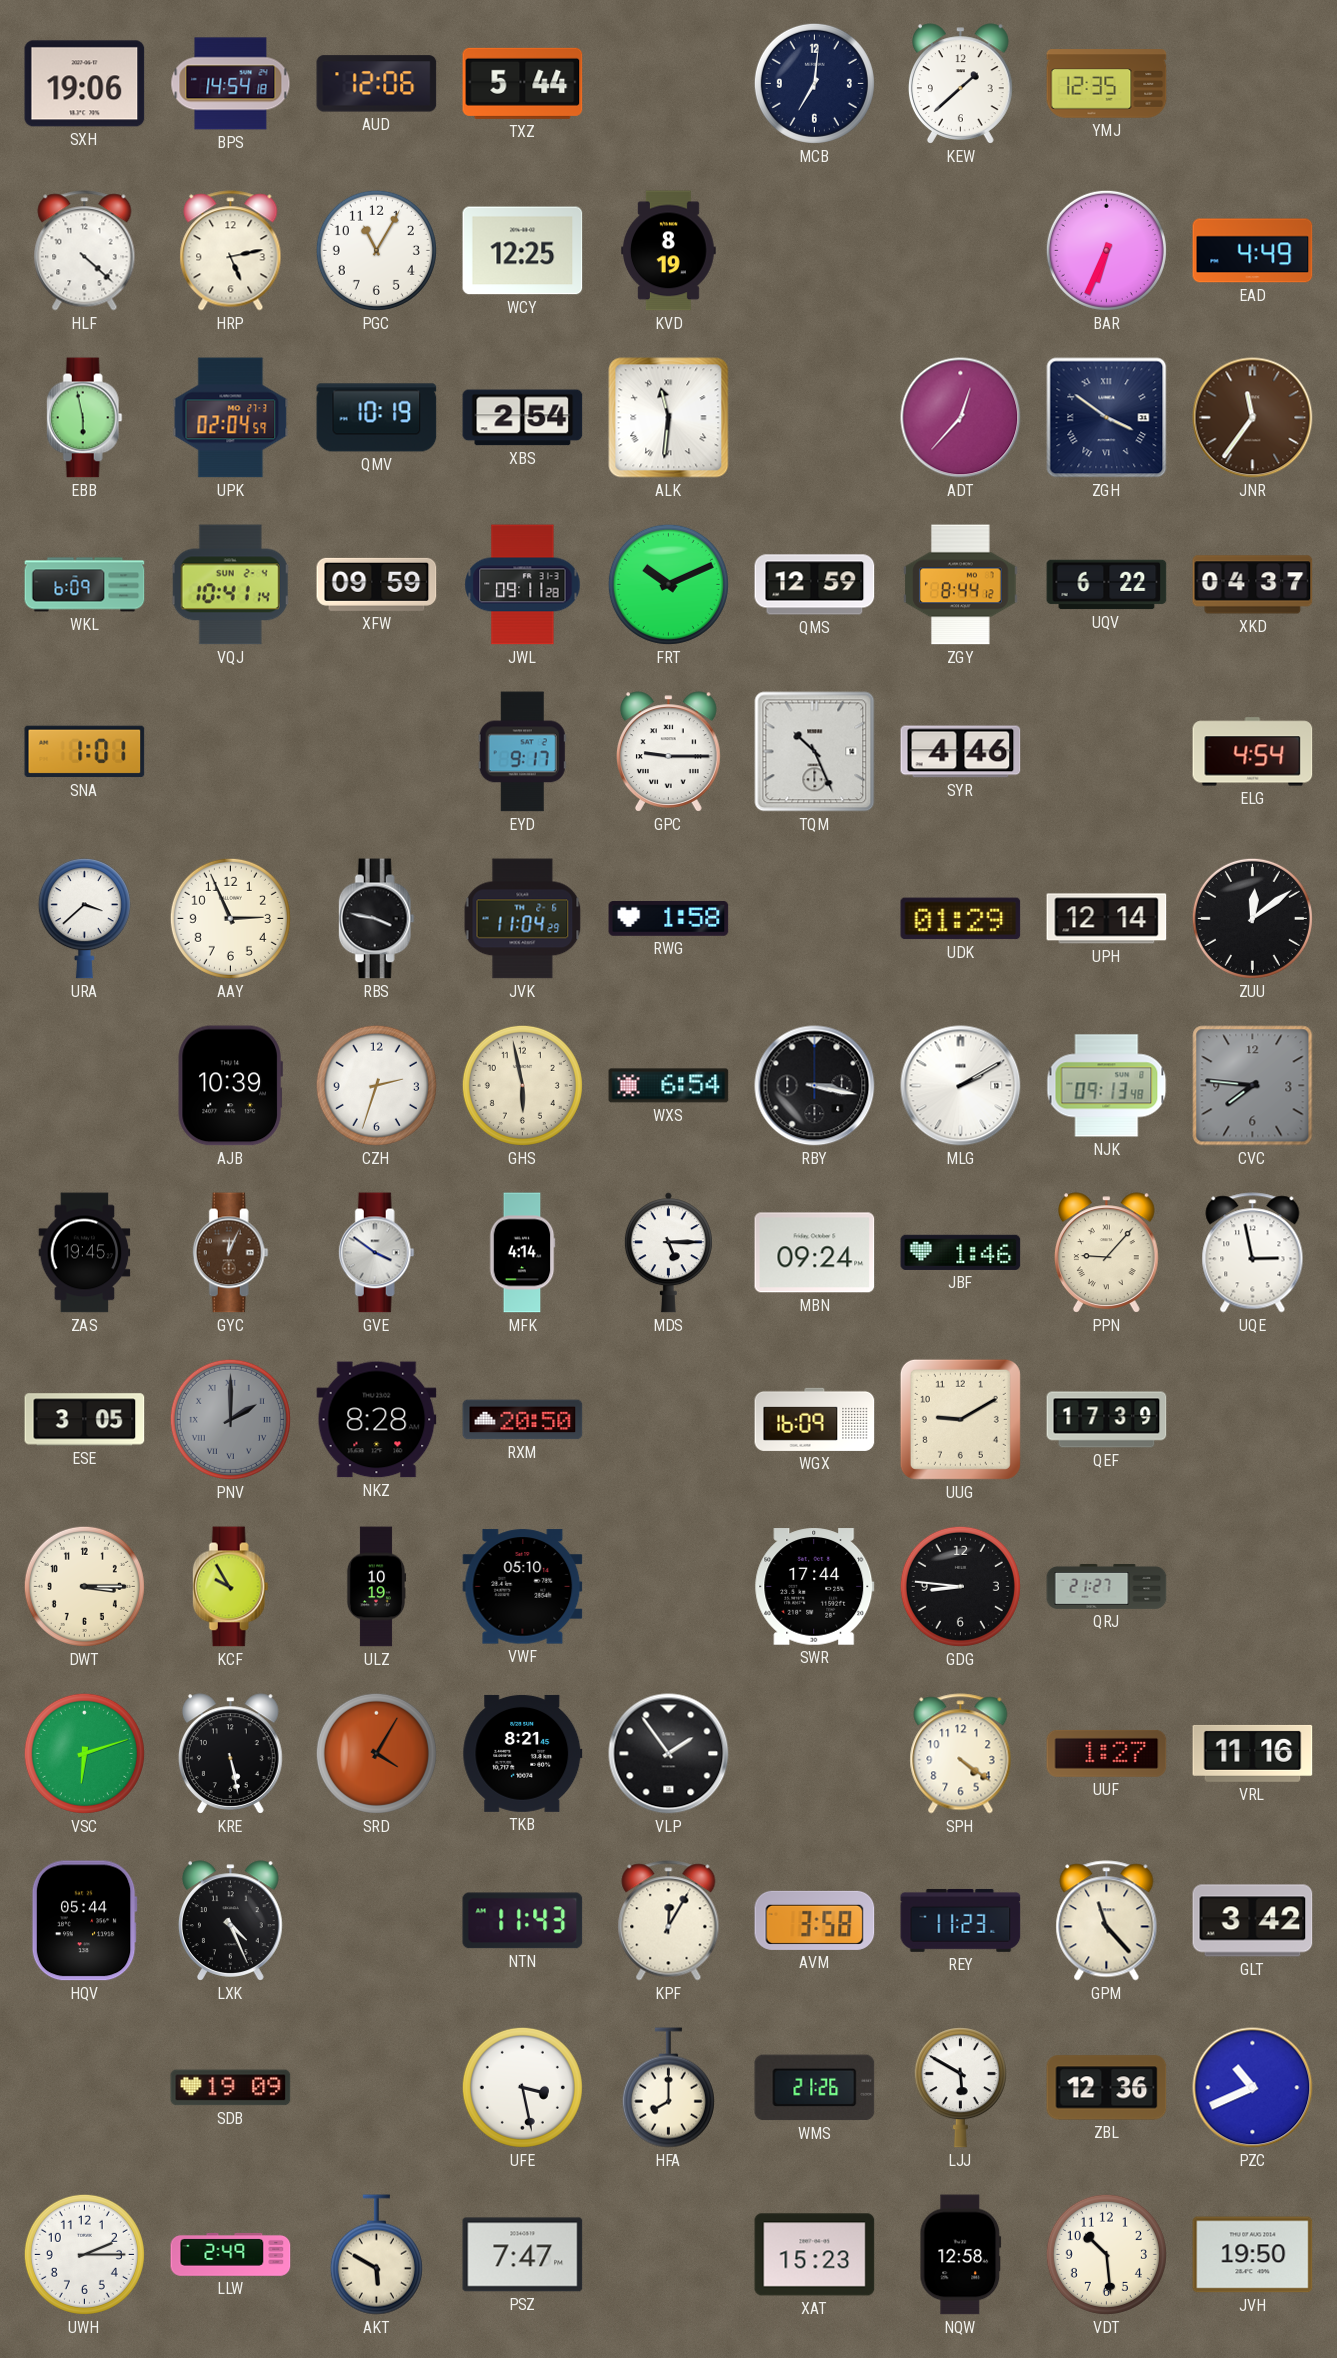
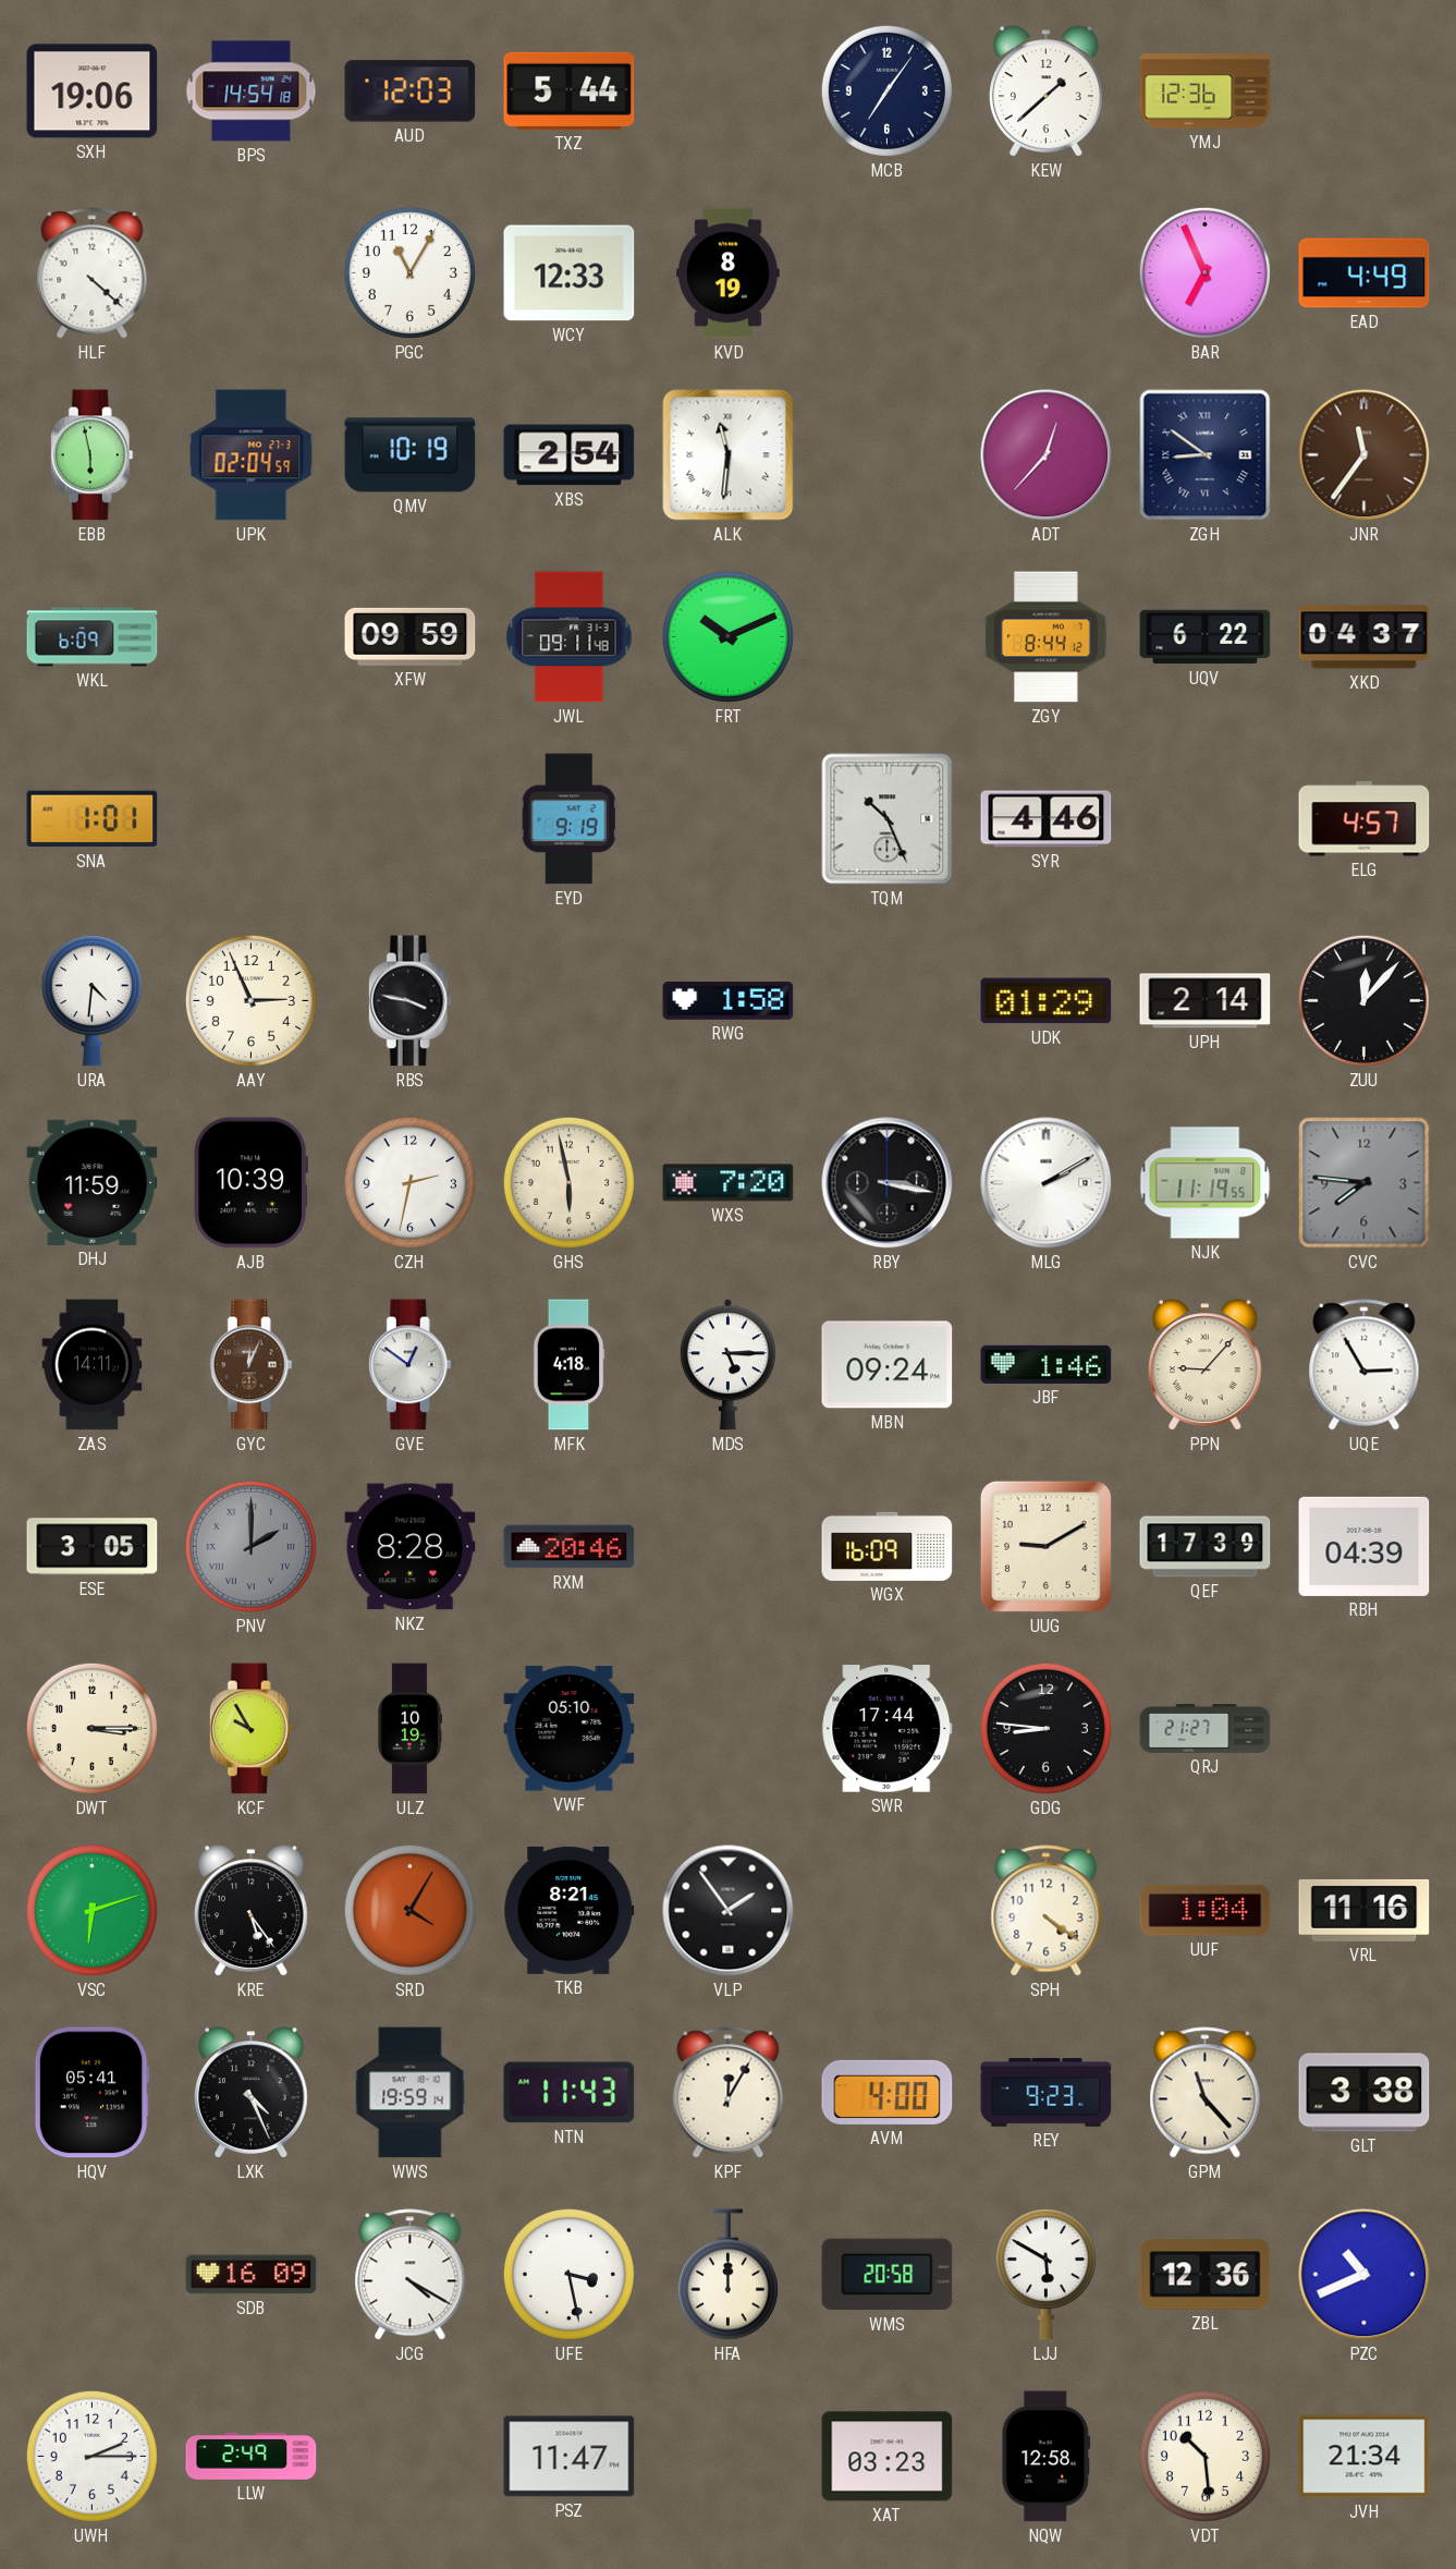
AUD: 12:06 -> 12:03 (411, 92)
MCB: 7:01 -> 7:06 (886, 90)
YMJ: 12:35 -> 12:36 (1206, 92)
HRP: 5:13 -> none (231, 251)
WCY: 12:25 -> 12:33 (570, 273)
BAR: 6:34 -> 6:56 (1204, 272)
ZGH: 3:51 -> 8:51 (1206, 455)
VQJ: 10:41 -> none (231, 585)
JWL: 09:11:28 -> 09:11:48 (570, 637)
QMS: 12:59 -> none (815, 585)
EYD: 9:17 -> 9:19 (568, 819)
GPC: 9:15 -> none (668, 752)
ELG: 4:54 -> 4:57 (1365, 819)
URA: 3:38 -> 4:31 (91, 1001)
JVK: 11:04 -> none (523, 919)
UPH: 12:14 -> 2:14 (1206, 1001)
ZUU: 12:09 -> 12:07 (1363, 1000)
DHJ: none -> 11:59 (93, 1182)
CZH: 2:33 -> 2:32 (409, 1182)
WXS: 6:54 -> 7:20 (729, 1183)
NJK: 09:13 -> 11:19 (1206, 1183)
ZAS: 19:45 -> 14:11 (93, 1365)
GVE: 3:51 -> 12:51 (409, 1365)
MFK: 4:14 -> 4:18 (568, 1365)
UQE: 2:58 -> 2:55 (1365, 1365)
RXM: 20:50 -> 20:46 (570, 1547)
RBH: none -> 04:39 (1365, 1546)
KRE: 5:28 -> 5:24 (250, 1911)
UUF: 1:27 -> 1:04 (1206, 1910)
HQV: 05:44 -> 05:41 (91, 2093)
WWS: none -> 19:59 (411, 2093)
AVM: 3:58 -> 4:00 (888, 2092)
REY: 11:23 -> 9:23 (1047, 2092)
GLT: 3:42 -> 3:38 (1365, 2093)
SDB: 19:09 -> 16:09 (252, 2275)
JCG: none -> 4:20 (411, 2275)
HFA: 8:00 -> 12:00 (727, 2275)
WMS: 21:26 -> 20:58 (888, 2275)
AKT: 5:50 -> none (376, 2255)
PSZ: 7:47 -> 11:47 (570, 2457)
XAT: 15:23 -> 03:23 (888, 2457)
JVH: 19:50 -> 21:34 (1365, 2457)
